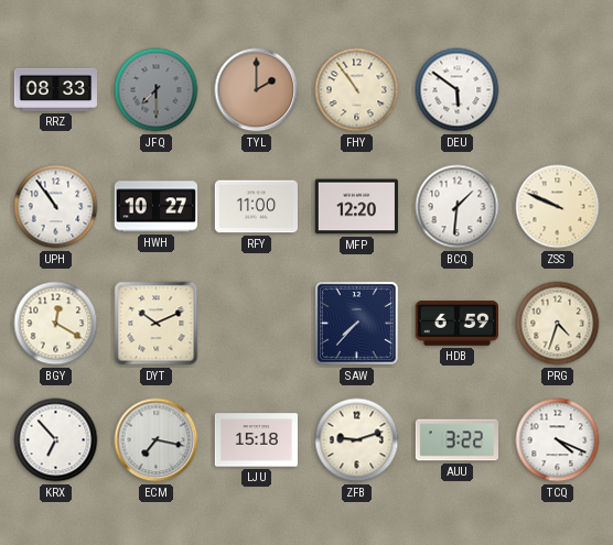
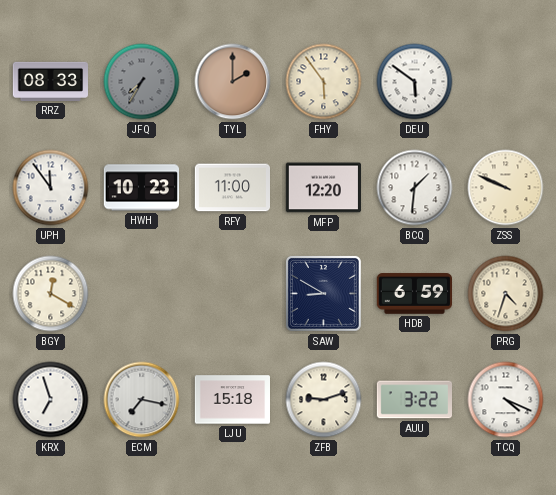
JFQ: 7:30 -> 7:35 (142, 82)
FHY: 10:54 -> 5:54 (324, 82)
UPH: 10:54 -> 11:54 (51, 188)
HWH: 10:27 -> 10:23 (141, 188)
DYT: 10:11 -> none (157, 324)
SAW: 7:37 -> 8:50 (323, 293)
KRX: 6:53 -> 6:57 (51, 400)
